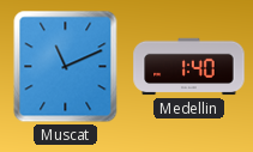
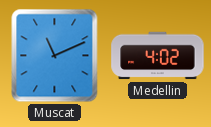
Medellin: 1:40 -> 4:02 (158, 56)
